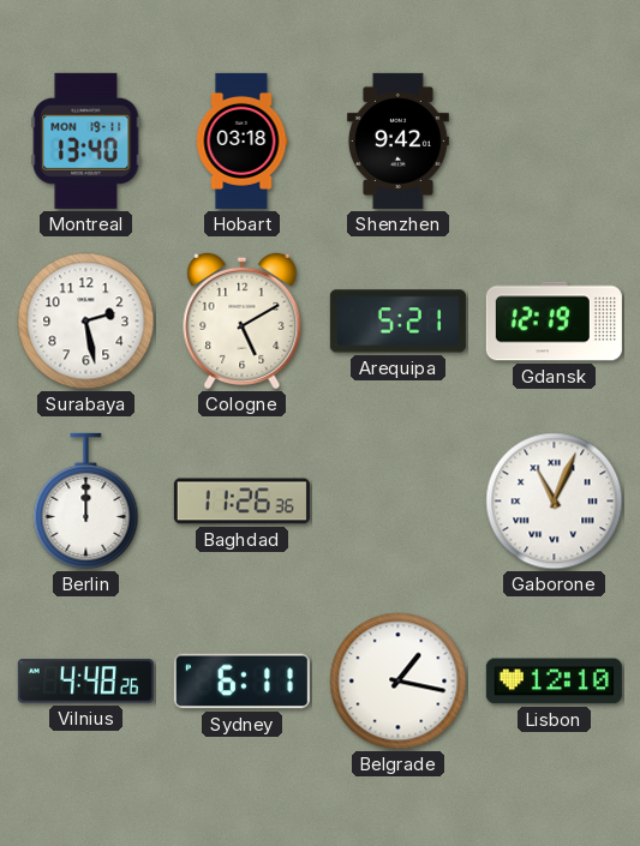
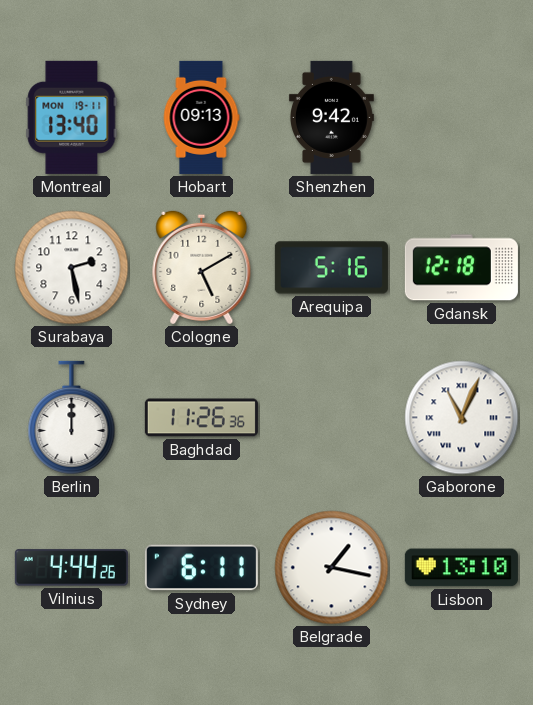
Hobart: 03:18 -> 09:13 (201, 117)
Arequipa: 5:21 -> 5:16 (331, 268)
Gdansk: 12:19 -> 12:18 (461, 268)
Vilnius: 4:48 -> 4:44 (71, 568)
Lisbon: 12:10 -> 13:10 (461, 568)
